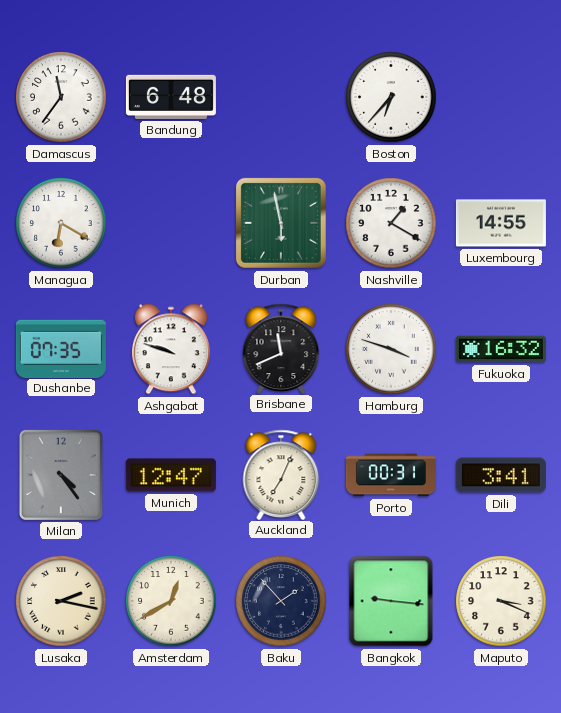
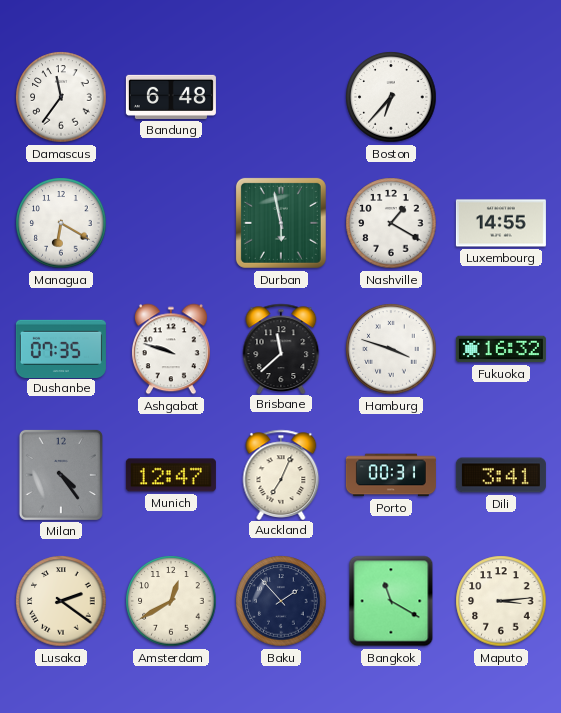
Brisbane: 11:41 -> 11:38 (281, 348)
Lusaka: 2:17 -> 2:21 (61, 601)
Bangkok: 9:16 -> 11:20 (391, 601)
Maputo: 3:19 -> 3:14 (501, 601)
